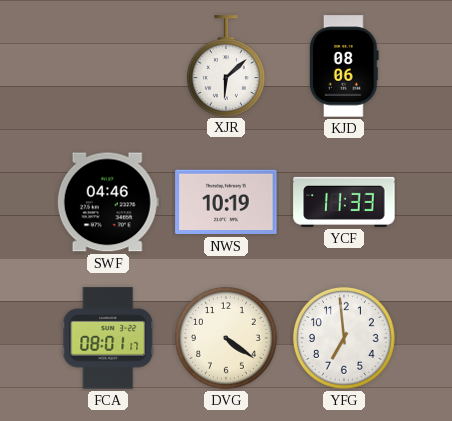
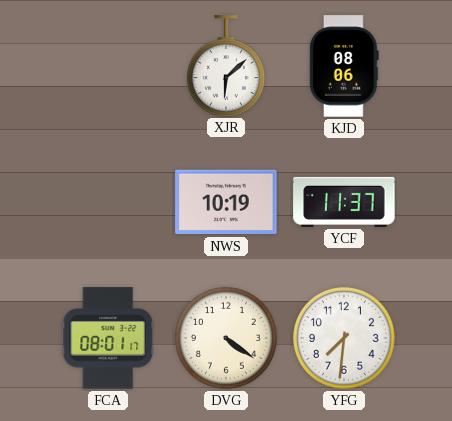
SWF: 04:46 -> none (108, 202)
YCF: 11:33 -> 11:37 (344, 202)
YFG: 6:59 -> 7:31 (344, 338)
